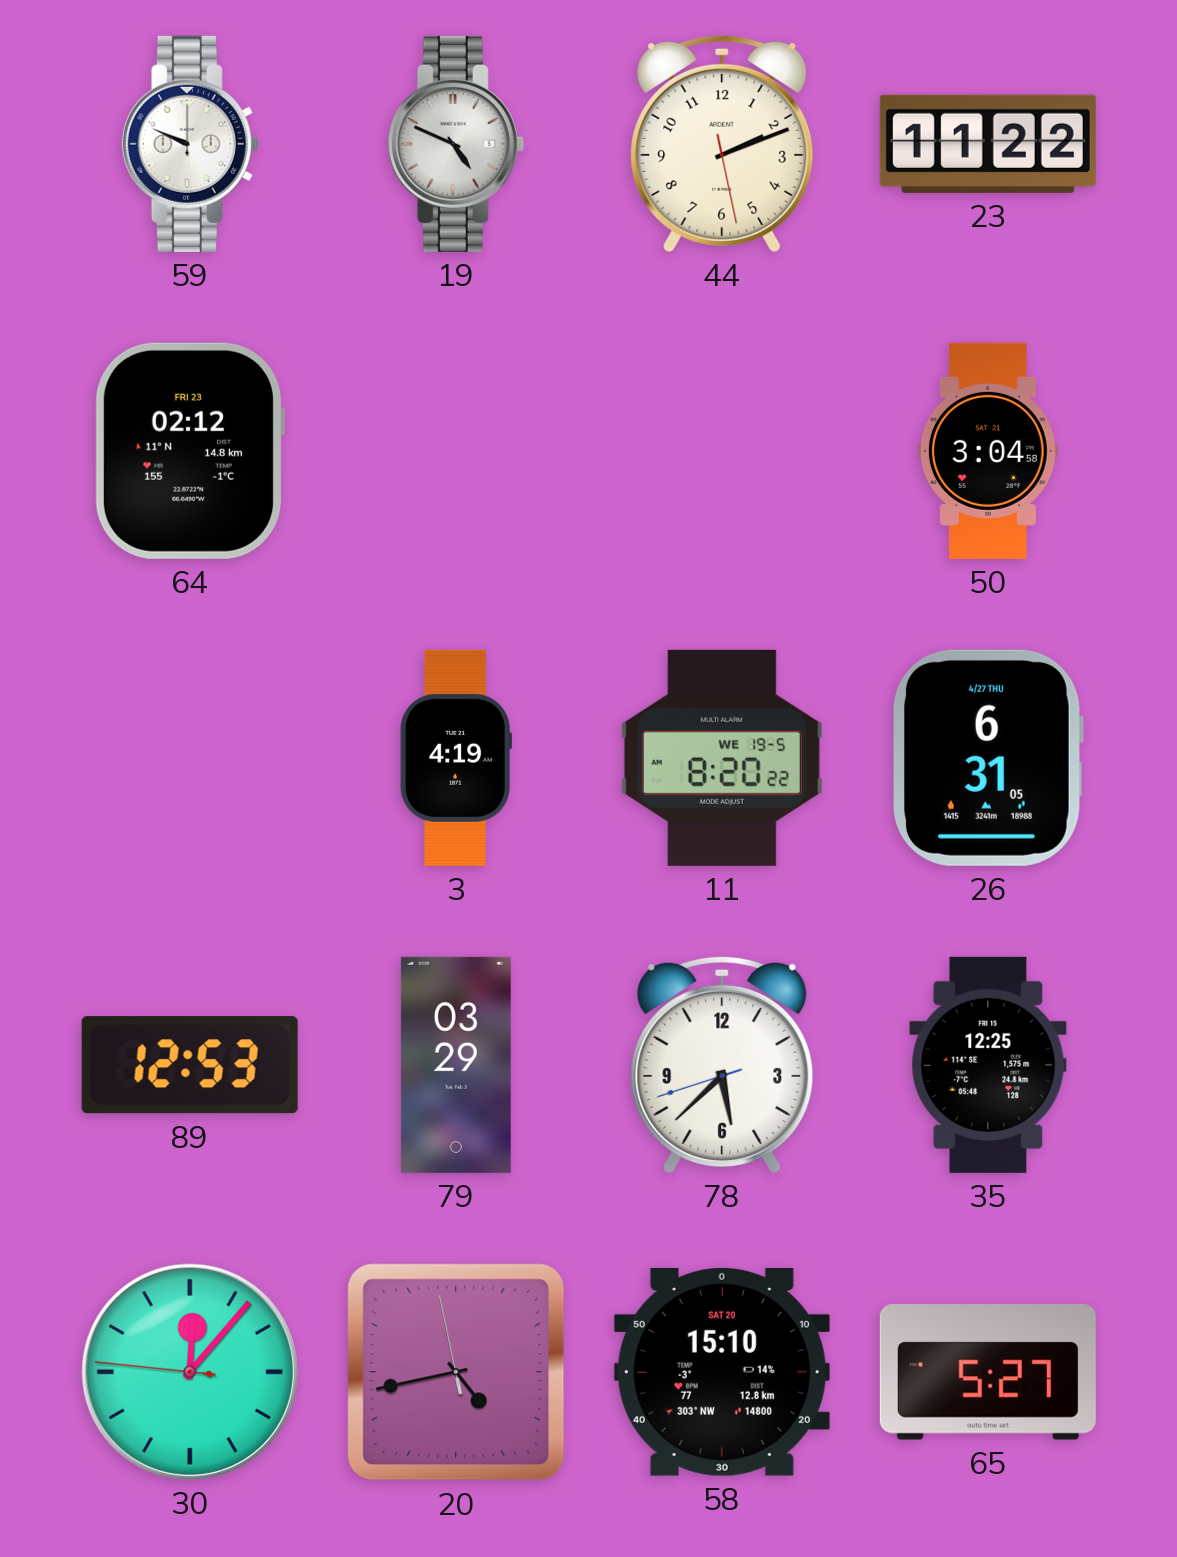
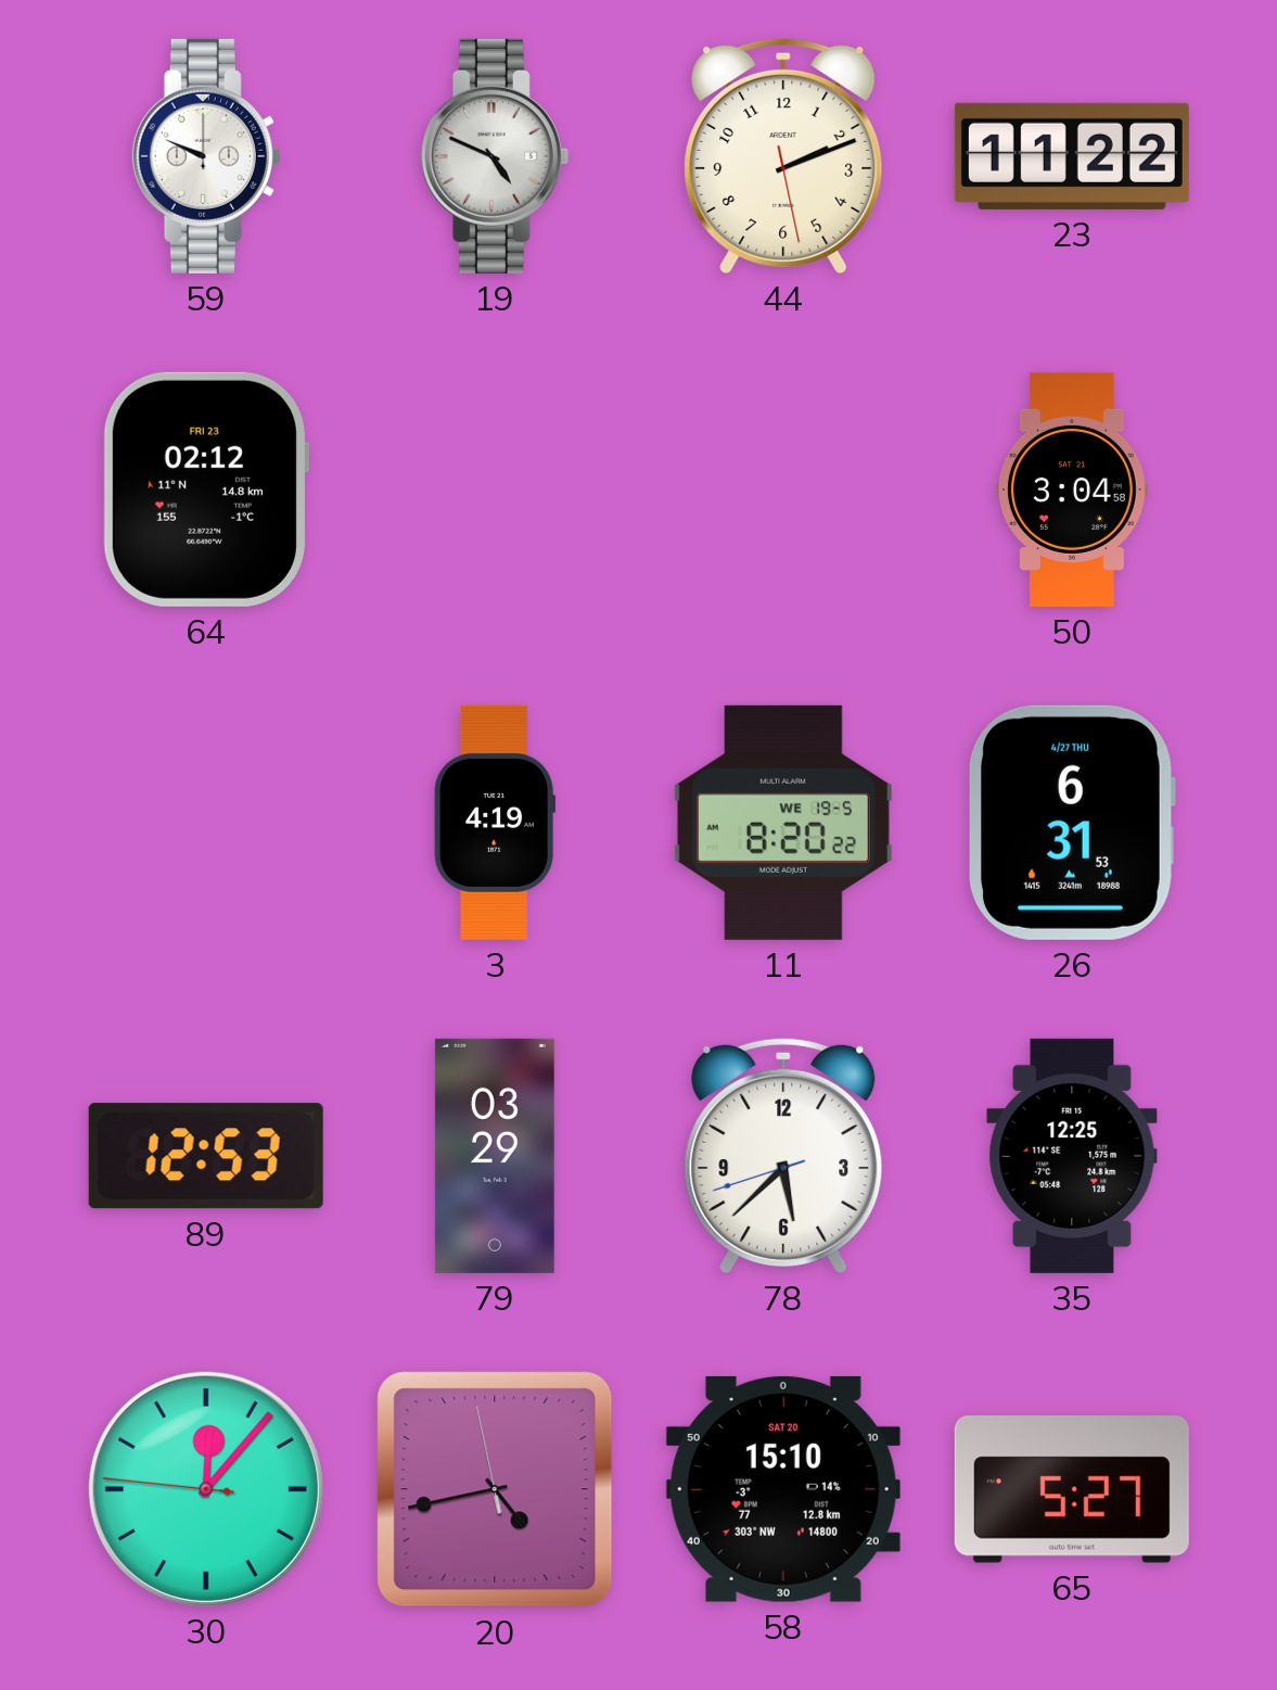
26: 6:31:05 -> 6:31:53 (1071, 823)
